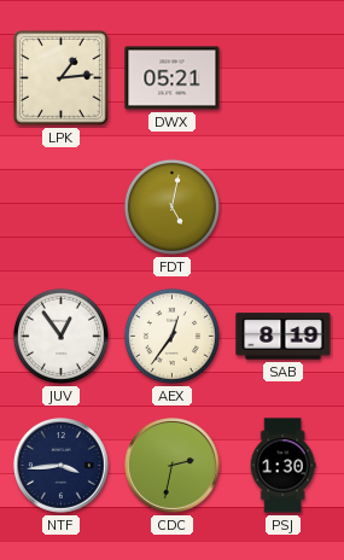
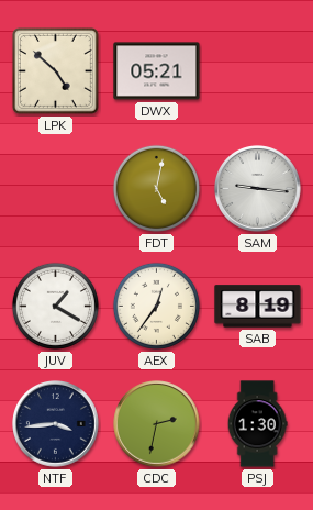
LPK: 1:14 -> 4:52 (55, 70)
SAM: none -> 9:16 (258, 189)
JUV: 12:54 -> 1:20 (55, 306)
